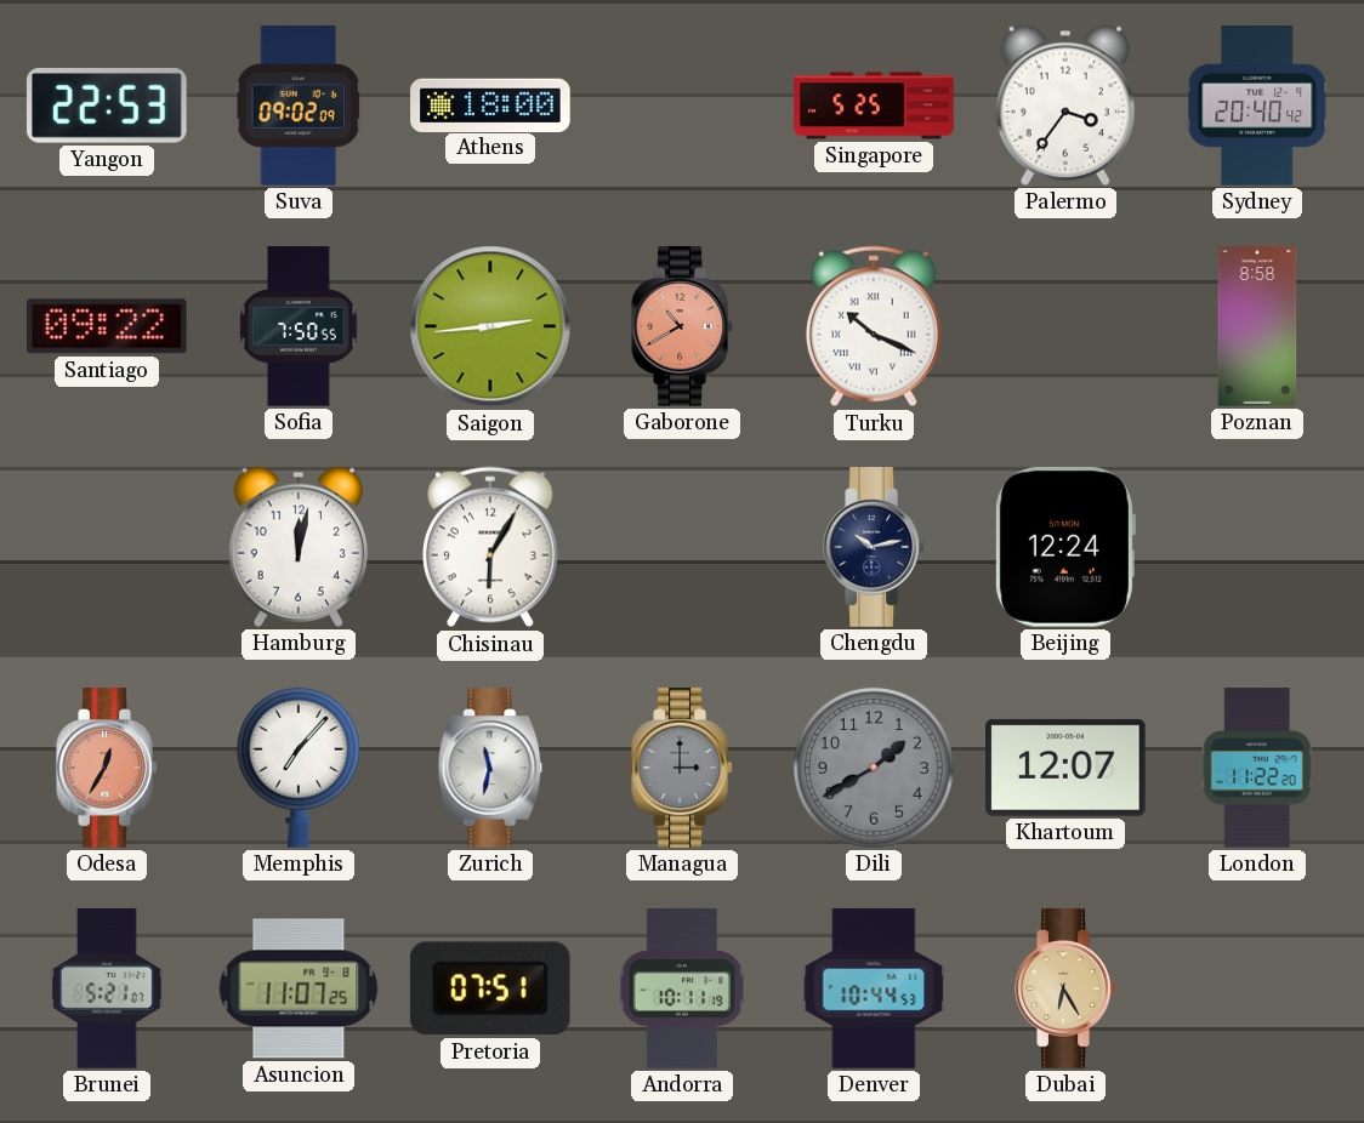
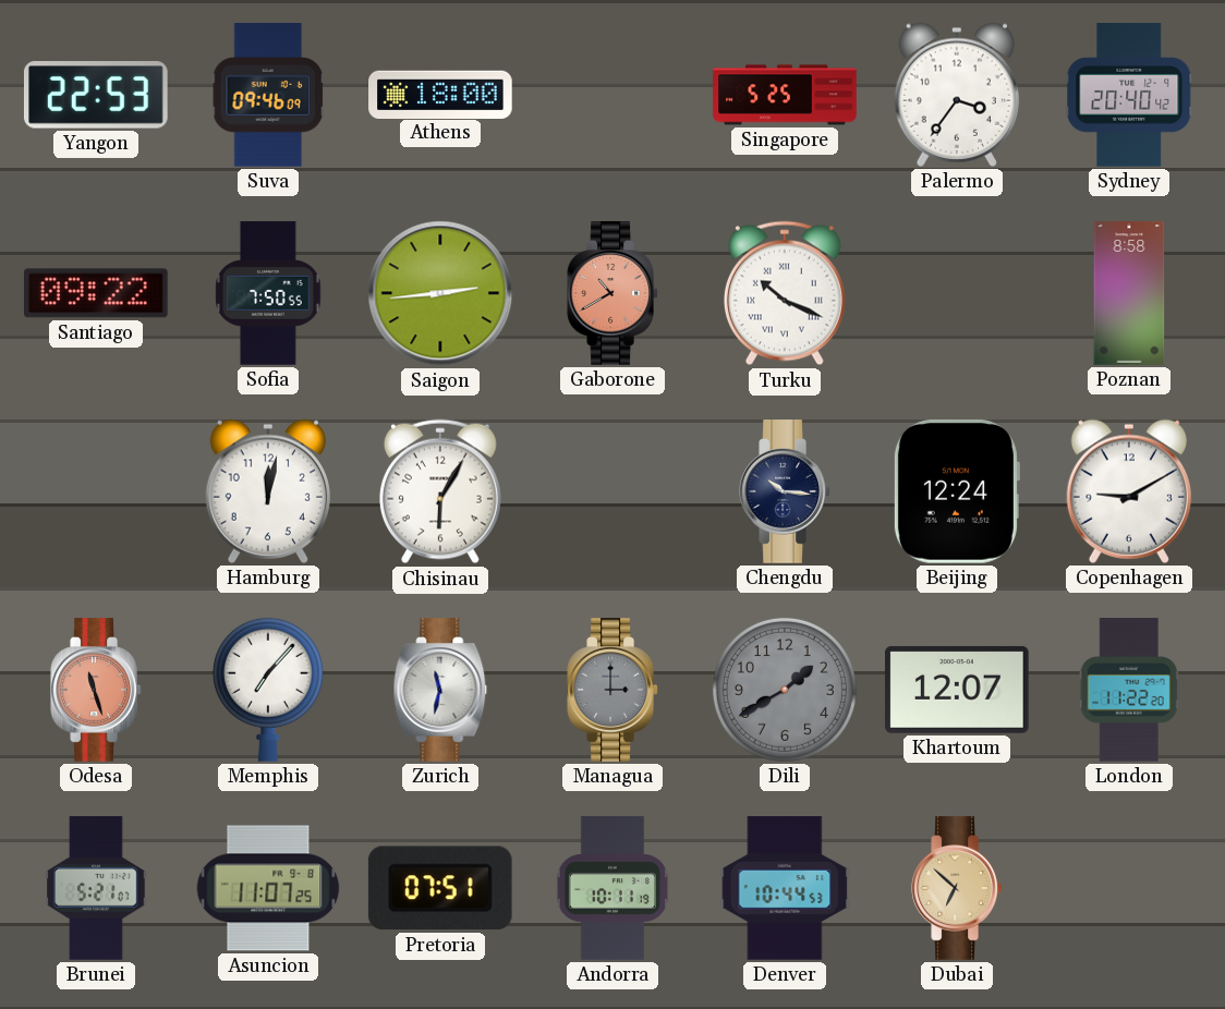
Suva: 09:02 -> 09:46 (268, 95)
Chengdu: 10:13 -> 10:16 (785, 491)
Copenhagen: none -> 9:10 (1129, 491)
Odesa: 12:35 -> 11:27 (96, 690)
Dubai: 6:25 -> 6:52 (957, 888)
